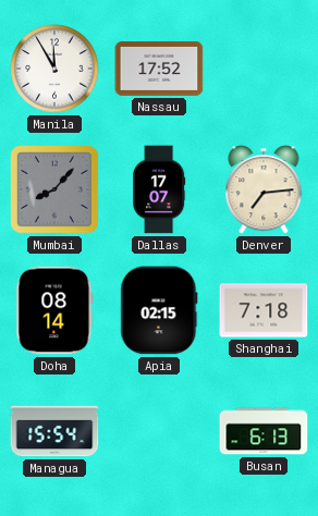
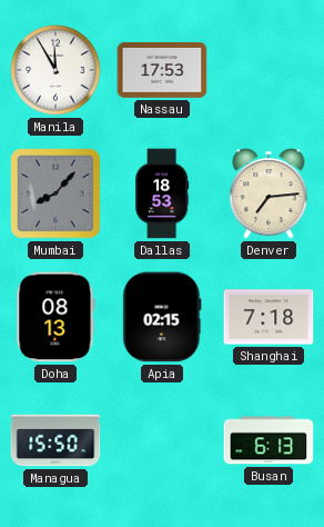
Nassau: 17:52 -> 17:53 (162, 70)
Dallas: 17:07 -> 18:53 (162, 193)
Doha: 08:14 -> 08:13 (55, 317)
Managua: 15:54 -> 15:50 (55, 440)
